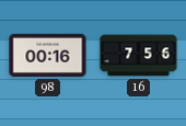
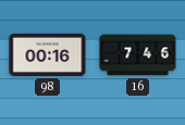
16: 7:56 -> 7:46 (138, 55)
